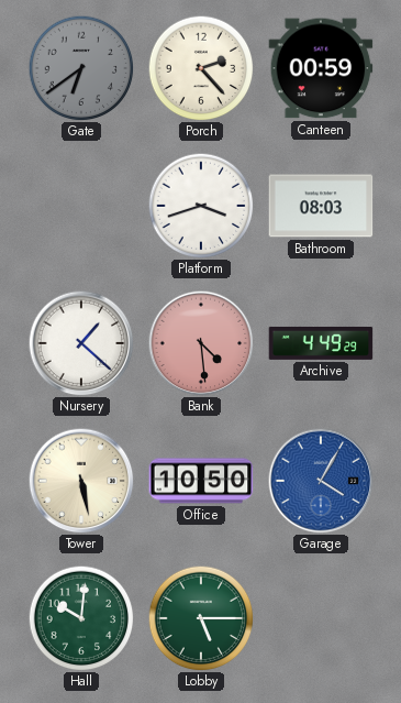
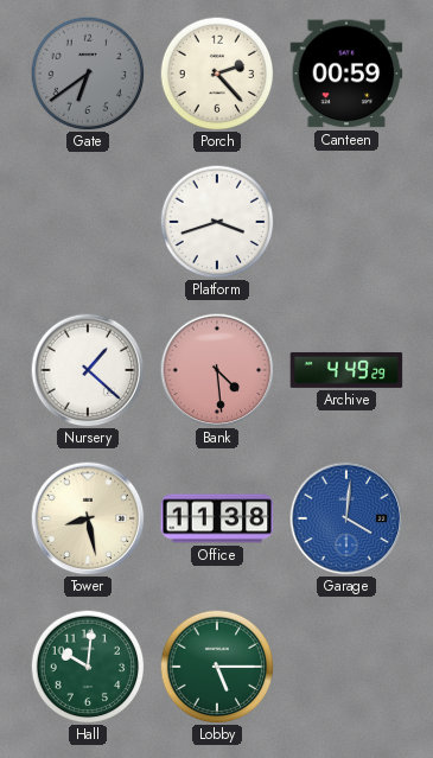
Bathroom: 08:03 -> none (321, 206)
Tower: 5:28 -> 8:28 (88, 518)
Office: 10:50 -> 11:38 (217, 518)
Garage: 4:05 -> 4:01 (346, 518)
